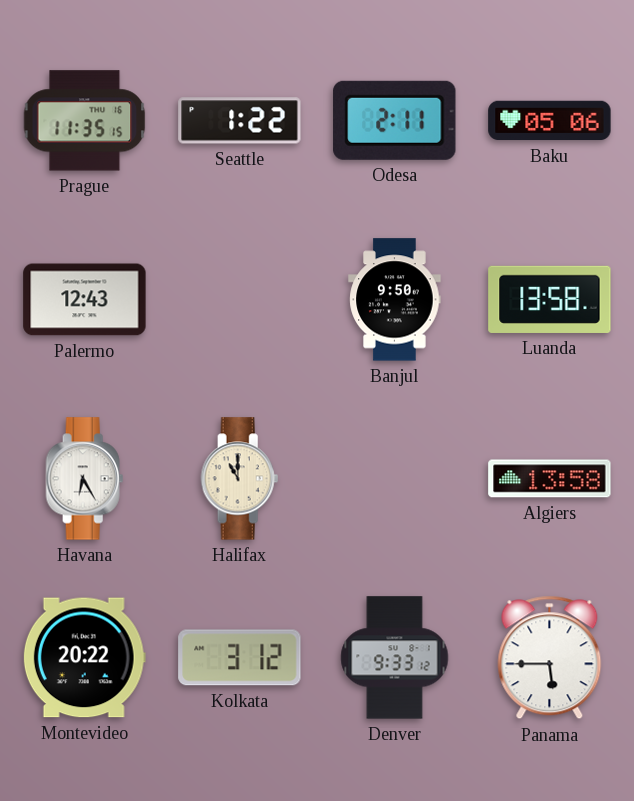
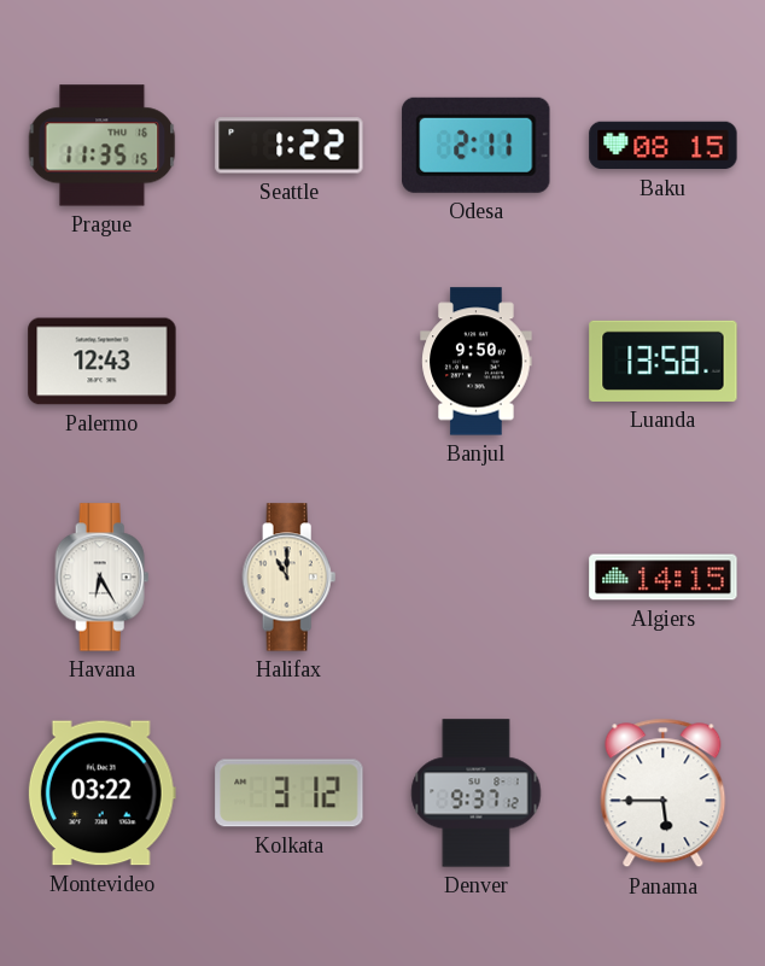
Baku: 05:06 -> 08:15 (664, 146)
Algiers: 13:58 -> 14:15 (664, 578)
Montevideo: 20:22 -> 03:22 (101, 794)
Denver: 9:33 -> 9:37 (477, 794)
